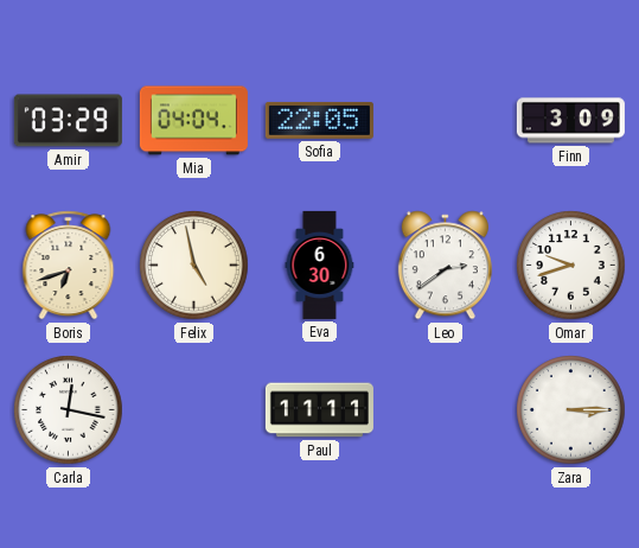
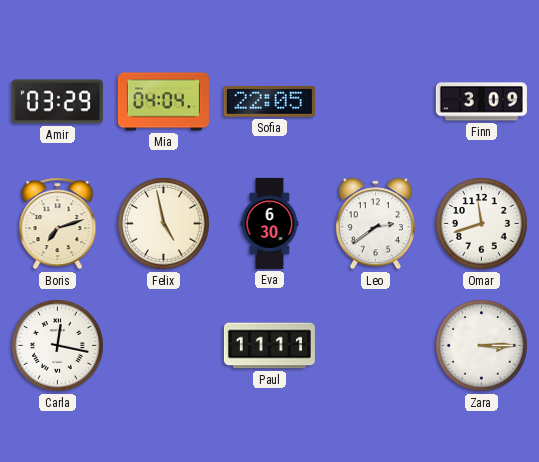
Boris: 6:42 -> 7:12 (58, 224)
Omar: 9:42 -> 11:42 (482, 224)
